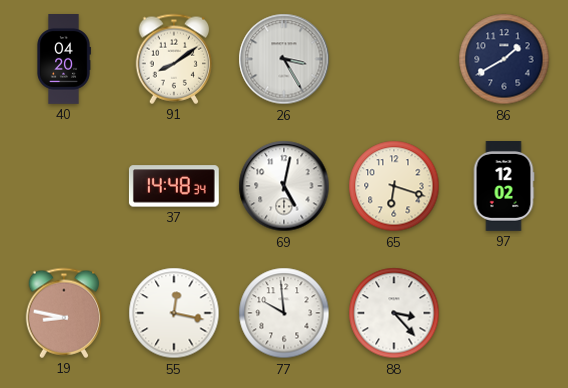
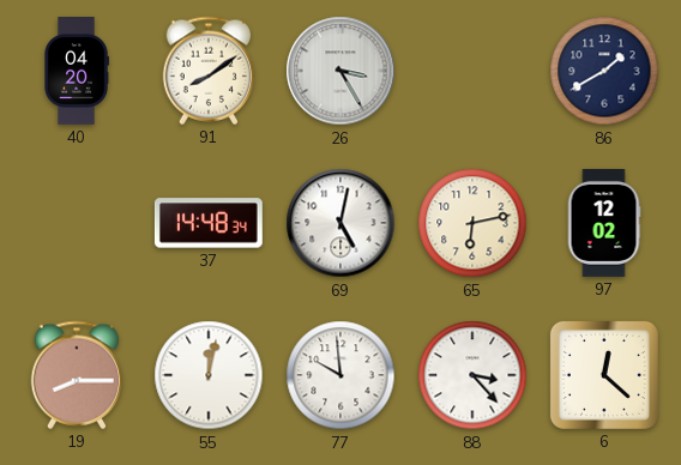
65: 6:18 -> 6:13 (472, 223)
19: 8:47 -> 8:15 (77, 375)
55: 12:17 -> 12:02 (209, 375)
6: none -> 12:22 (604, 375)
